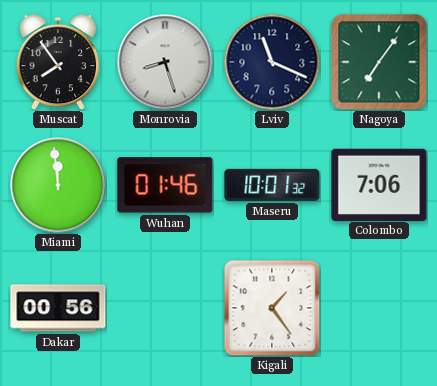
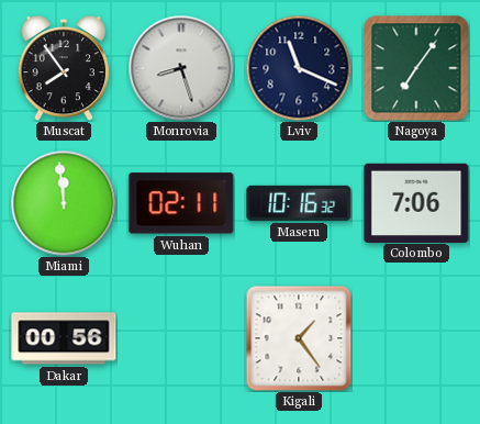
Wuhan: 01:46 -> 02:11 (181, 203)
Maseru: 10:01 -> 10:16 (299, 203)
